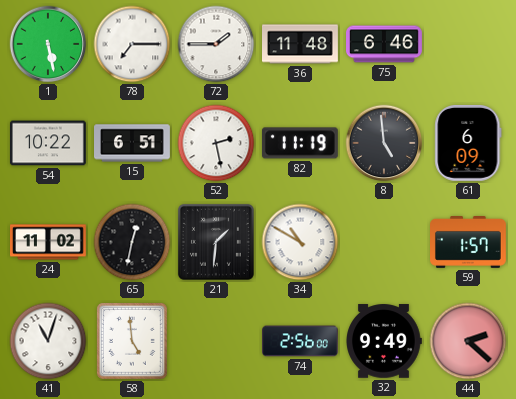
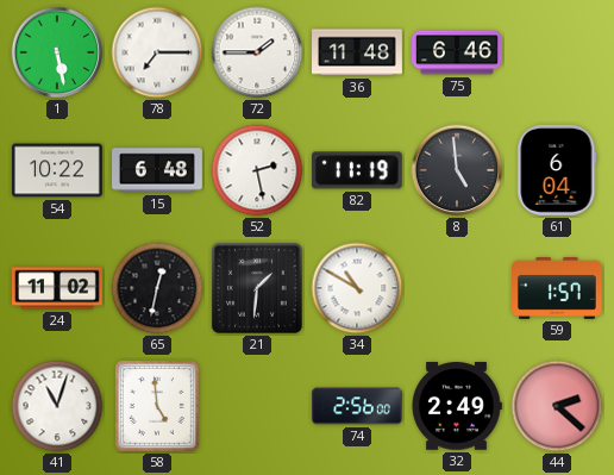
15: 6:51 -> 6:48 (158, 170)
61: 6:09 -> 6:04 (557, 170)
32: 9:49 -> 2:49 (457, 406)
